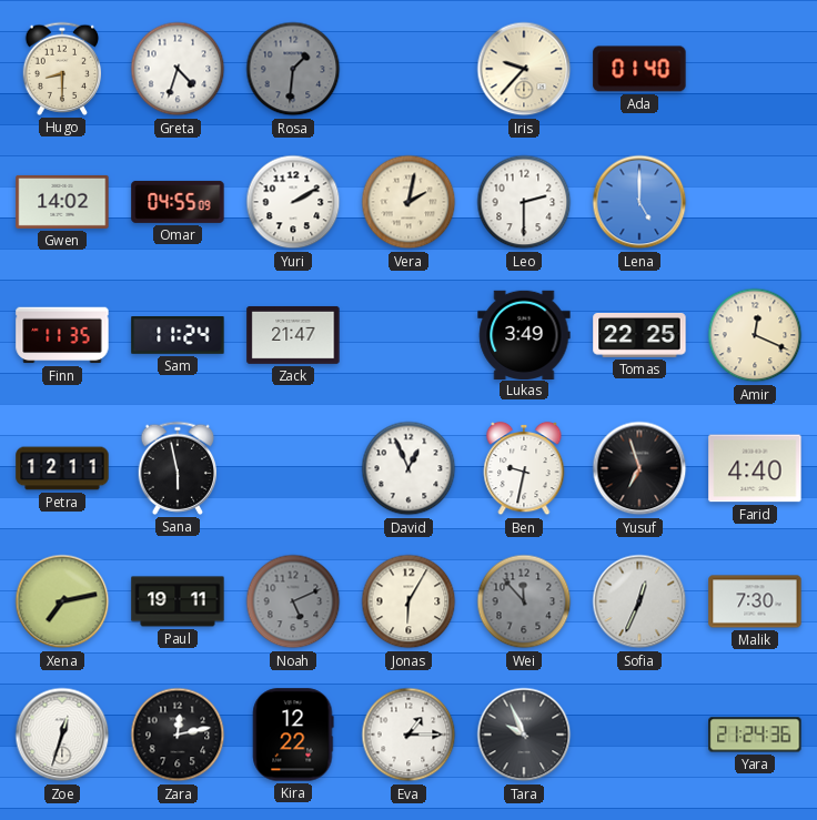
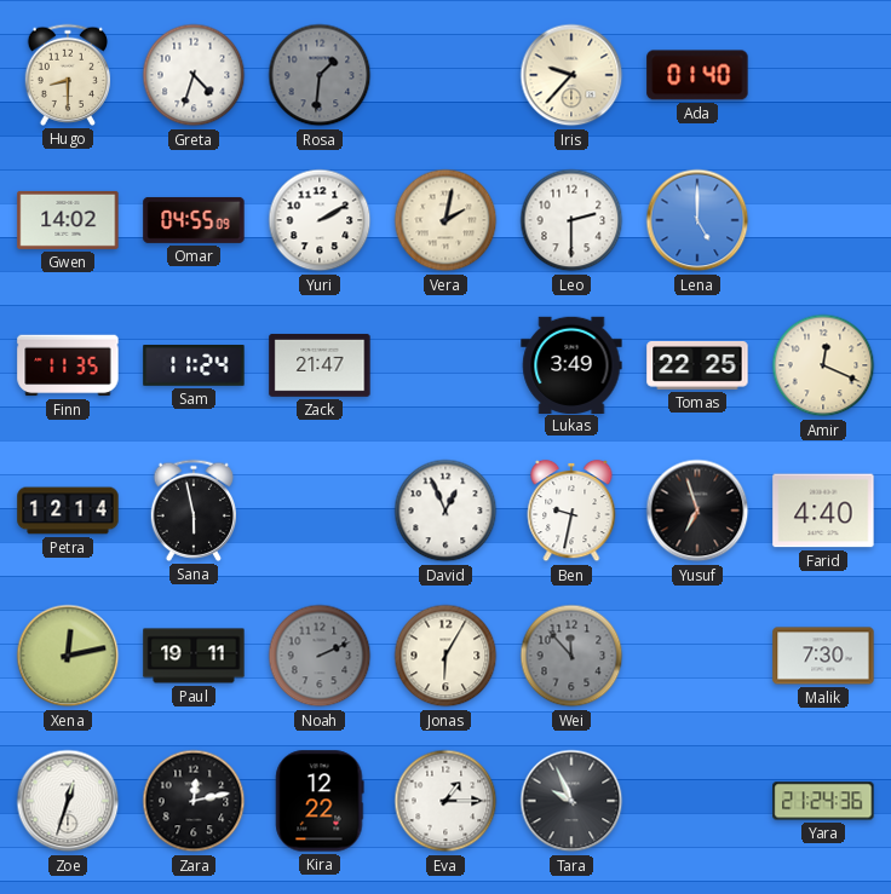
Petra: 12:11 -> 12:14 (68, 511)
Xena: 7:13 -> 12:13 (68, 656)
Noah: 5:11 -> 2:11 (320, 656)
Sofia: 12:34 -> none (639, 601)
